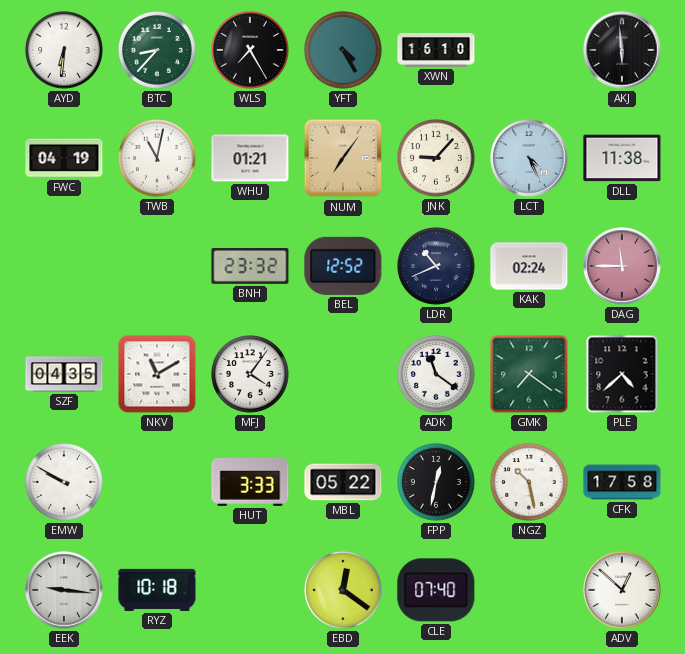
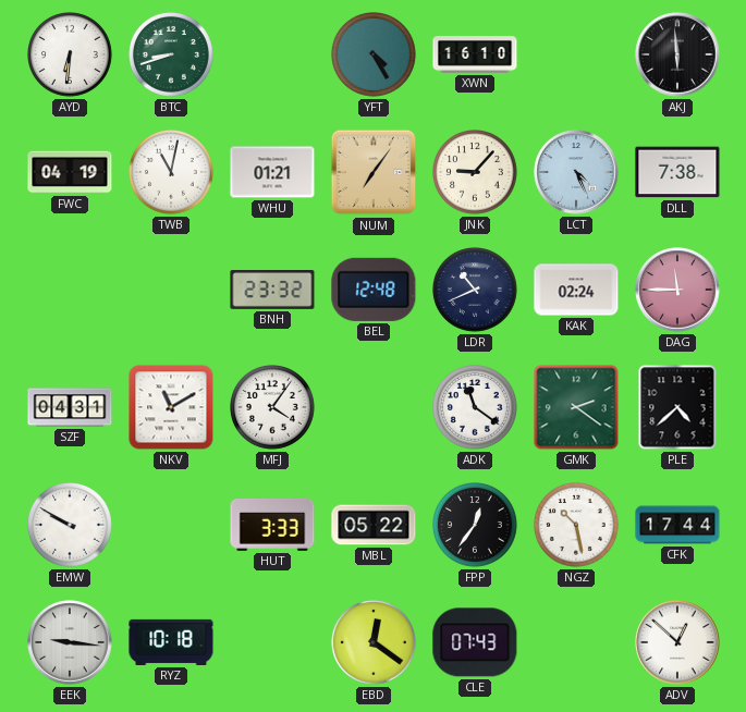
BTC: 8:37 -> 8:42 (172, 56)
WLS: 7:25 -> none (251, 51)
DLL: 11:38 -> 7:38 (677, 172)
BEL: 12:52 -> 12:48 (374, 290)
SZF: 04:35 -> 04:31 (70, 407)
GMK: 7:21 -> 2:21 (576, 407)
FPP: 12:32 -> 12:36 (476, 526)
CFK: 17:58 -> 17:44 (677, 525)
CLE: 07:40 -> 07:43 (475, 642)
